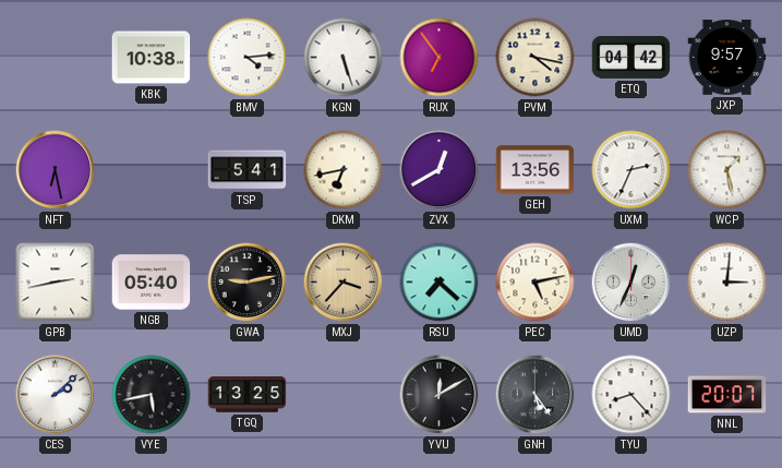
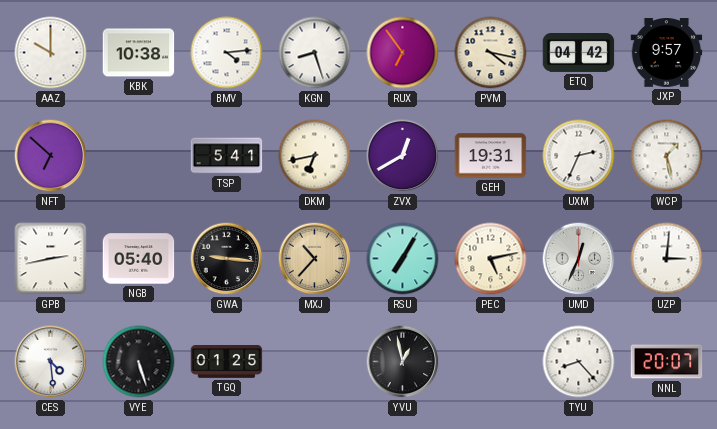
AAZ: none -> 10:00 (51, 53)
KGN: 5:27 -> 8:27 (315, 53)
NFT: 6:28 -> 6:52 (51, 156)
GEH: 13:56 -> 19:31 (491, 156)
GWA: 9:13 -> 9:16 (227, 259)
MXJ: 3:37 -> 10:37 (315, 259)
RSU: 7:22 -> 7:05 (403, 259)
CES: 2:08 -> 4:29 (51, 362)
VYE: 5:43 -> 5:27 (139, 362)
TGQ: 13:25 -> 01:25 (227, 362)
YVU: 12:10 -> 12:58 (403, 362)
GNH: 5:24 -> none (536, 395)
